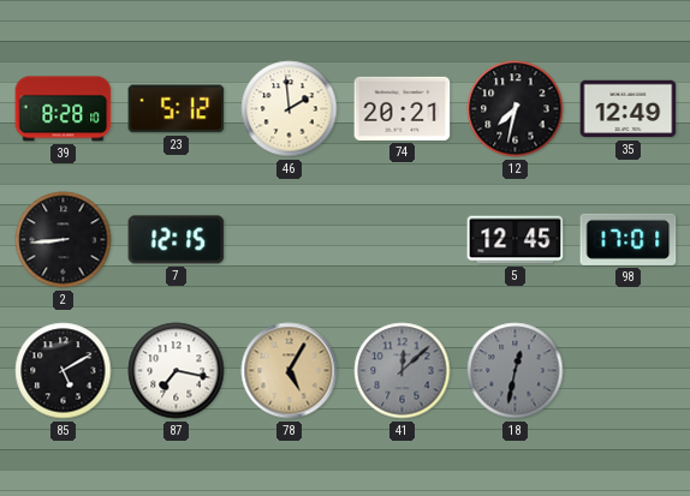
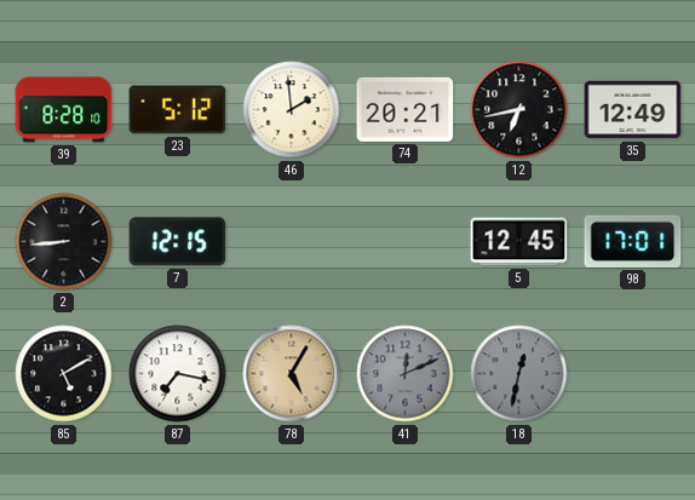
12: 7:32 -> 6:43 (519, 110)
41: 12:08 -> 12:11 (406, 374)
